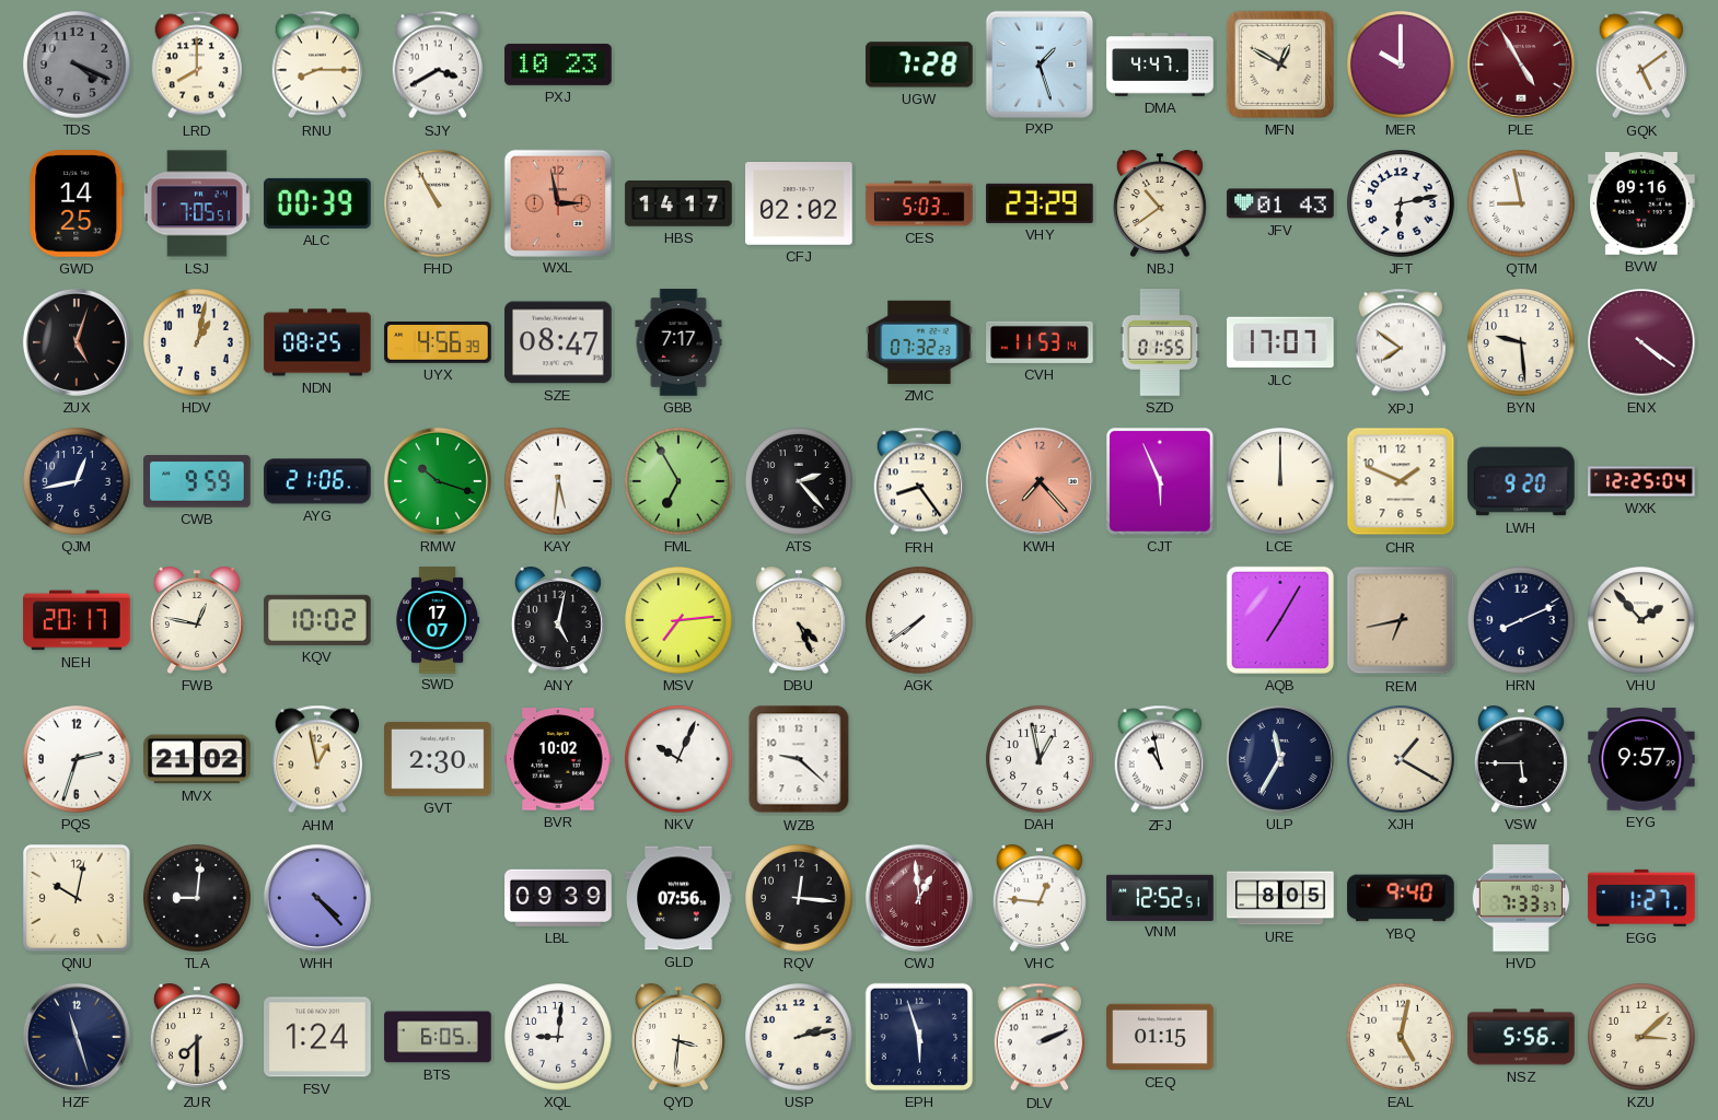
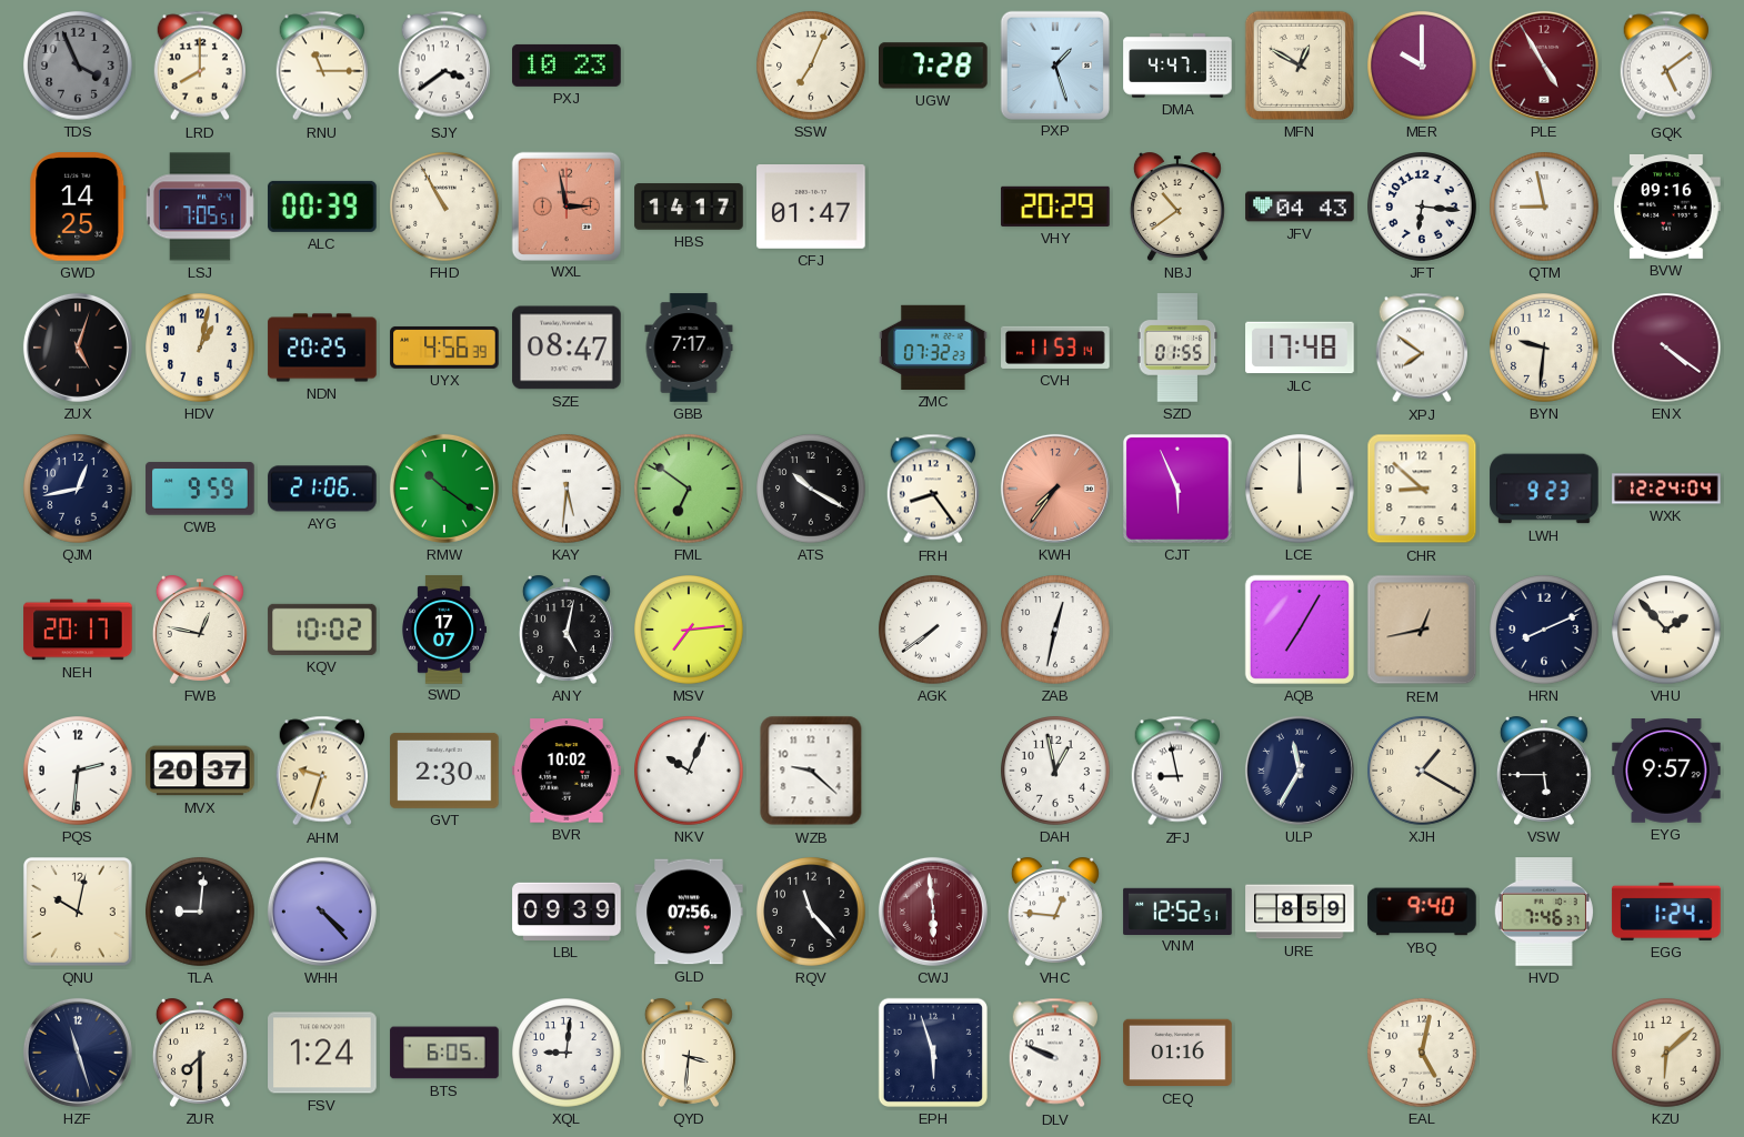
TDS: 4:19 -> 3:56 (79, 67)
RNU: 8:15 -> 11:15 (322, 66)
SJY: 3:40 -> 3:39 (444, 66)
SSW: none -> 7:04 (812, 67)
CFJ: 02:02 -> 01:47 (811, 208)
CES: 5:03 -> none (919, 203)
VHY: 23:29 -> 20:29 (1055, 207)
JFV: 01:43 -> 04:43 (1300, 207)
JFT: 6:13 -> 6:16 (1423, 208)
NDN: 08:25 -> 20:25 (322, 348)
JLC: 17:07 -> 17:48 (1300, 348)
BYN: 9:29 -> 9:31 (1545, 349)
RMW: 10:18 -> 10:21 (444, 489)
FML: 6:55 -> 6:51 (690, 490)
ATS: 2:23 -> 10:20 (812, 490)
KWH: 7:23 -> 7:36 (1055, 489)
CHR: 1:49 -> 8:52 (1422, 489)
LWH: 9:20 -> 9:23 (1544, 489)
WXK: 12:25 -> 12:24 (1666, 489)
DBU: 4:26 -> none (799, 620)
ZAB: none -> 12:32 (1056, 631)
REM: 6:43 -> 12:43 (1422, 630)
PQS: 2:33 -> 2:31 (79, 772)
MVX: 21:02 -> 20:37 (200, 771)
AHM: 12:58 -> 9:33 (322, 771)
ZFJ: 10:58 -> 8:58 (1177, 771)
RQV: 12:16 -> 11:23 (812, 913)
CWJ: 12:59 -> 5:59 (933, 912)
URE: 8:05 -> 8:59 (1300, 912)
HVD: 7:33 -> 7:46 (1544, 912)
EGG: 1:27 -> 1:24 (1666, 912)
USP: 2:13 -> none (800, 1038)
DLV: 2:11 -> 9:49 (1055, 1053)
CEQ: 01:15 -> 01:16 (1177, 1053)
NSZ: 5:56 -> none (1521, 1037)
KZU: 3:08 -> 6:08 (1667, 1054)
